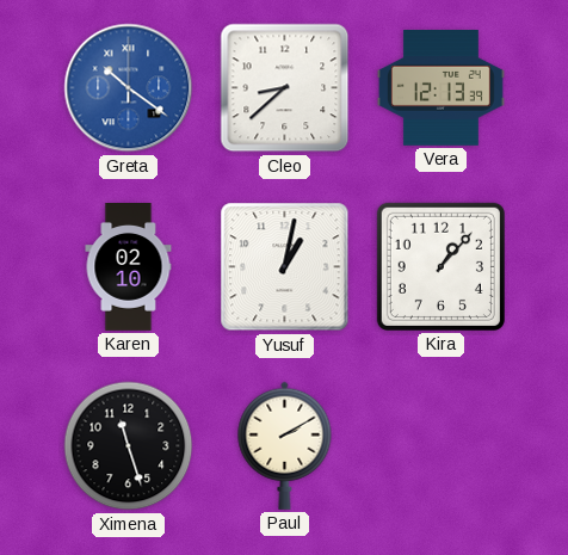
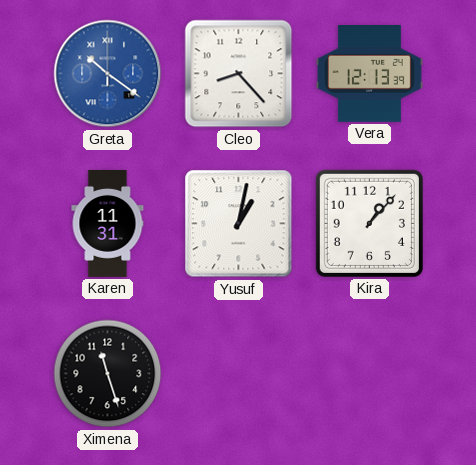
Cleo: 8:38 -> 8:23 (239, 74)
Karen: 02:10 -> 11:31 (108, 224)
Paul: 2:10 -> none (285, 445)
